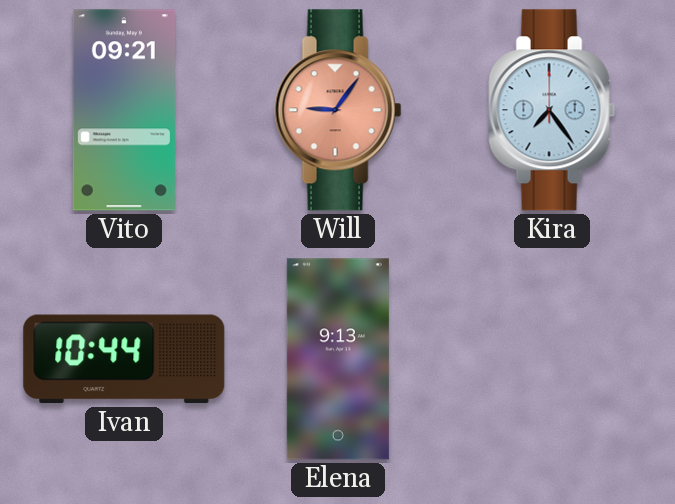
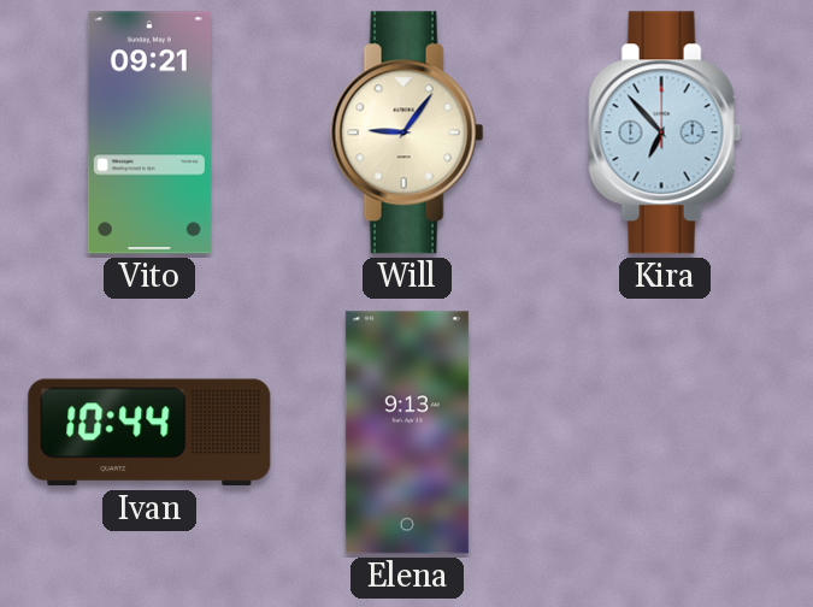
Will dial: salmon -> cream (407, 132)
Kira: 7:24 -> 6:53 (665, 132)
